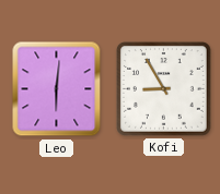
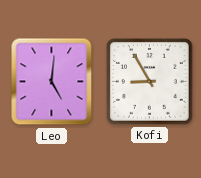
Leo: 6:01 -> 5:01 (52, 82)
